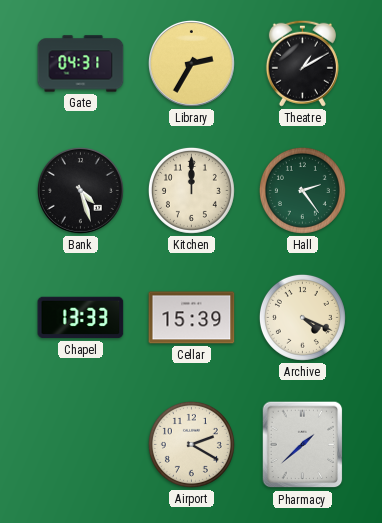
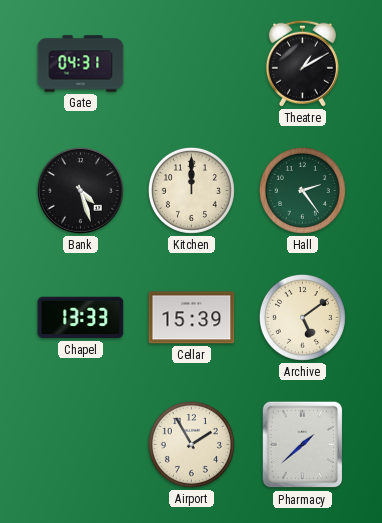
Library: 2:35 -> none (191, 63)
Archive: 4:19 -> 5:09 (302, 317)
Airport: 2:20 -> 1:55 (191, 444)
